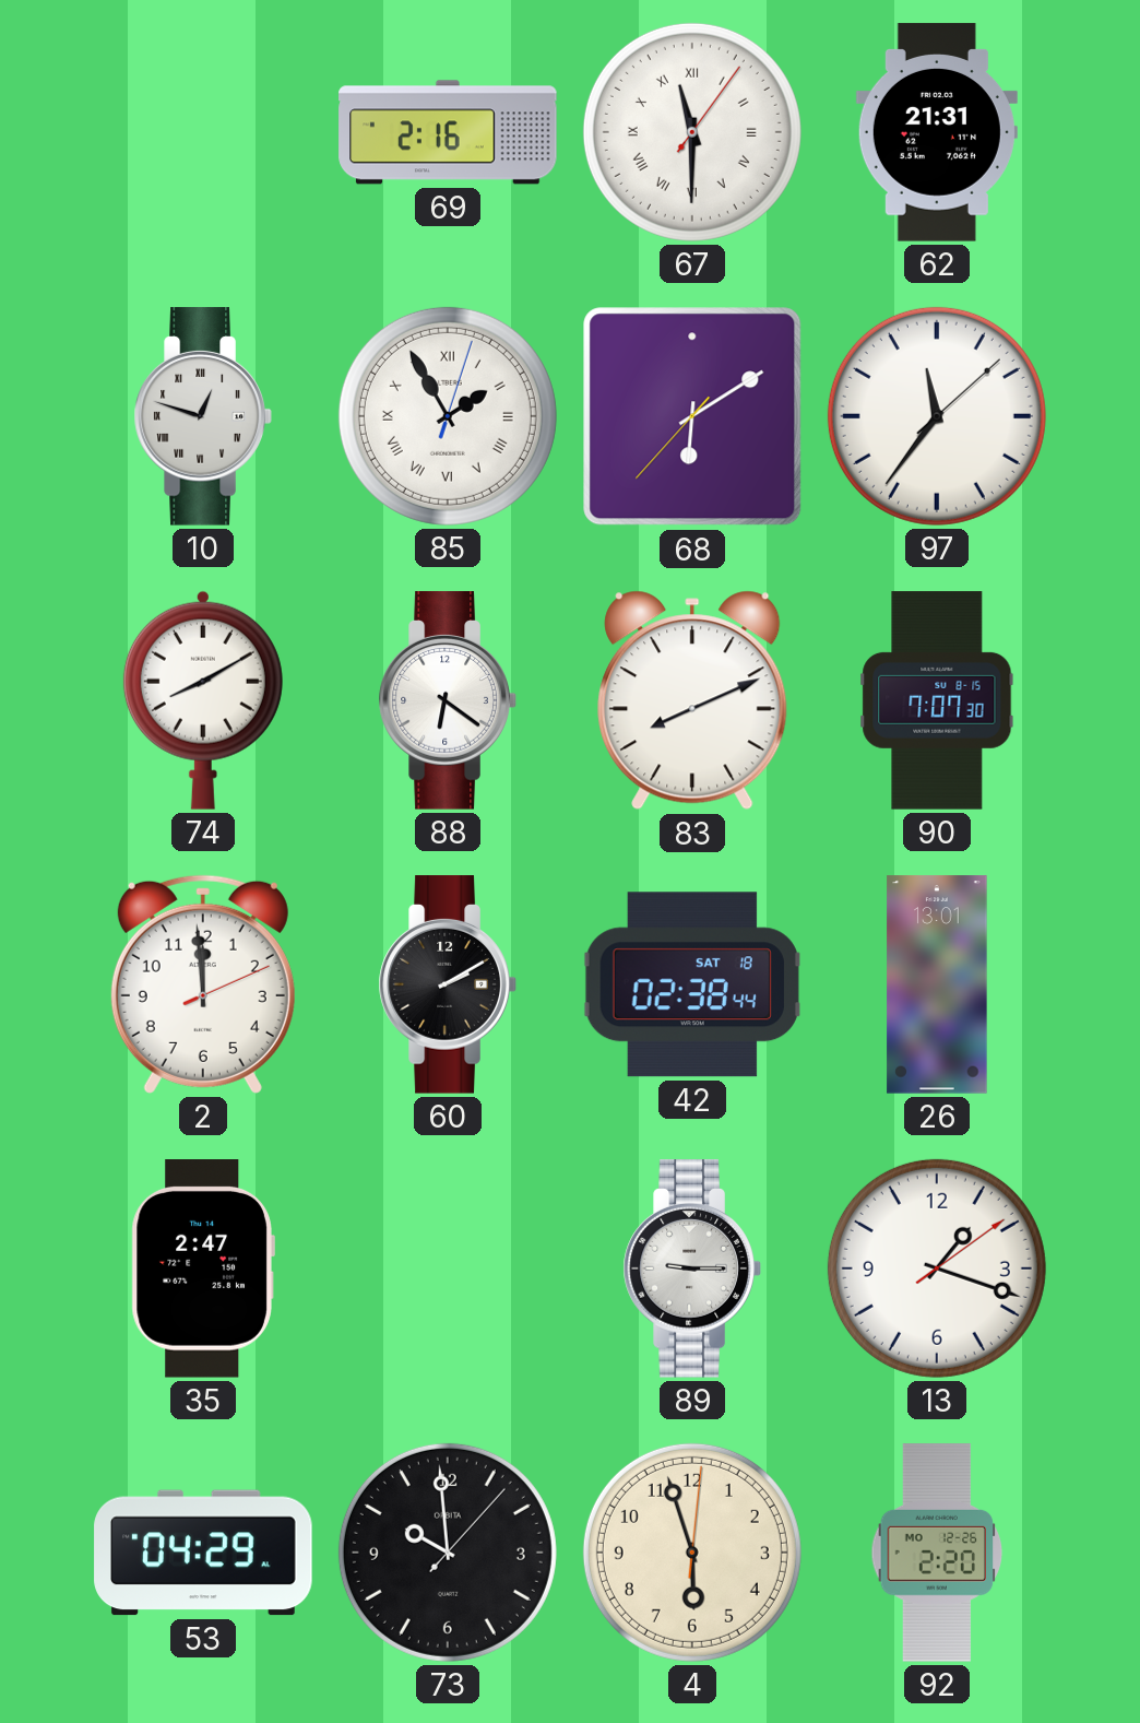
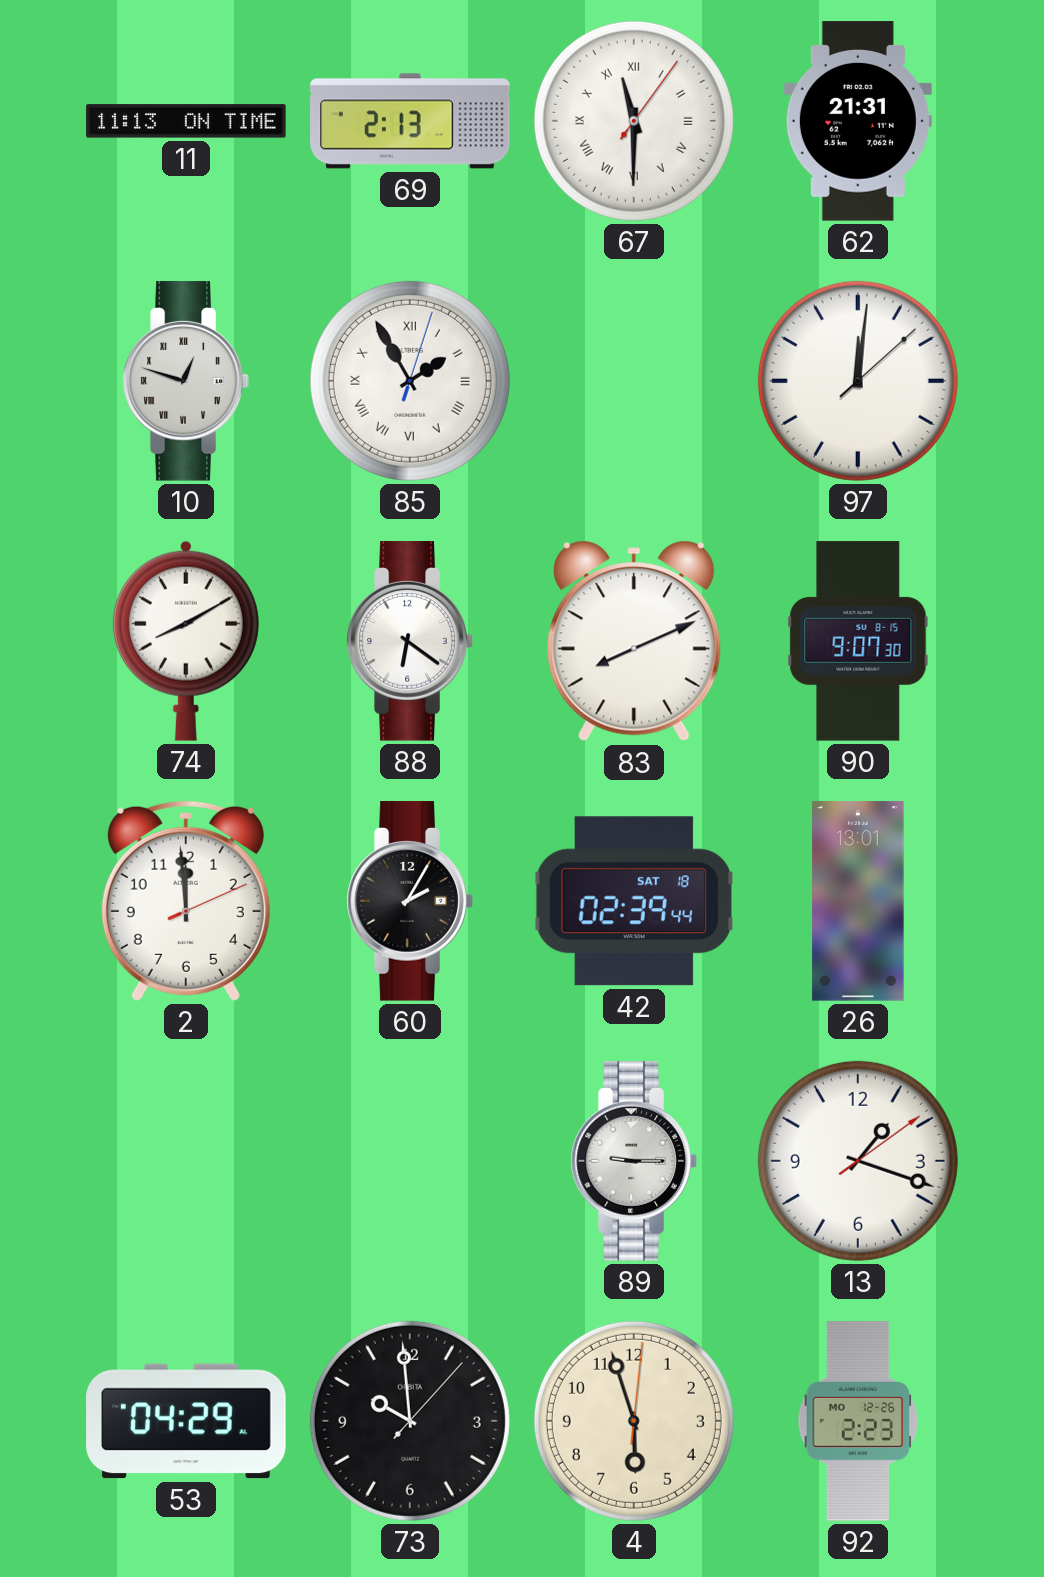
11: none -> 11:13 (186, 121)
69: 2:16 -> 2:13 (410, 121)
68: 6:09 -> none (692, 416)
97: 11:36 -> 12:01 (858, 381)
90: 7:07 -> 9:07 (858, 641)
60: 2:10 -> 2:05 (410, 901)
42: 02:38 -> 02:39 (634, 901)
35: 2:47 -> none (203, 1270)
92: 2:20 -> 2:23 (858, 1421)
